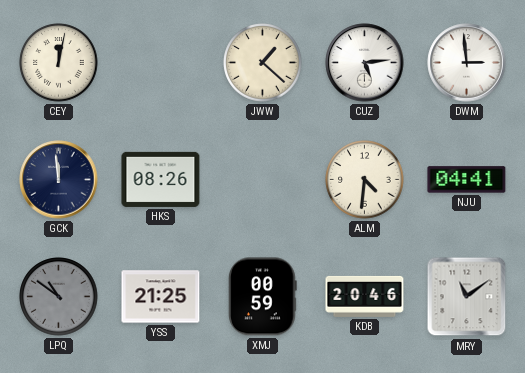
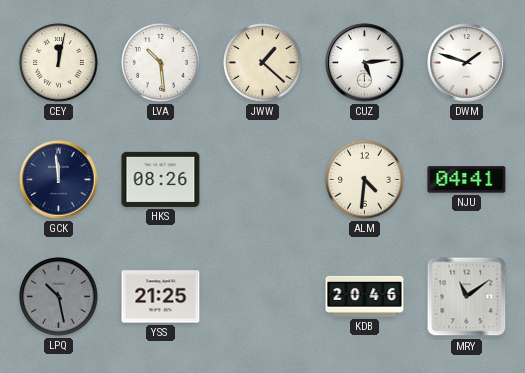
LVA: none -> 10:29 (161, 63)
DWM: 2:59 -> 1:48 (467, 63)
LPQ: 10:51 -> 10:28 (59, 297)
XMJ: 00:59 -> none (263, 297)
